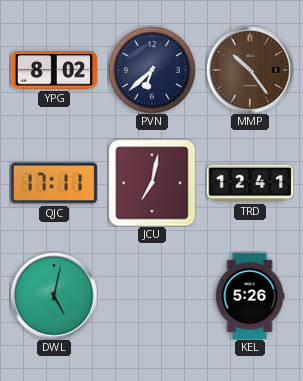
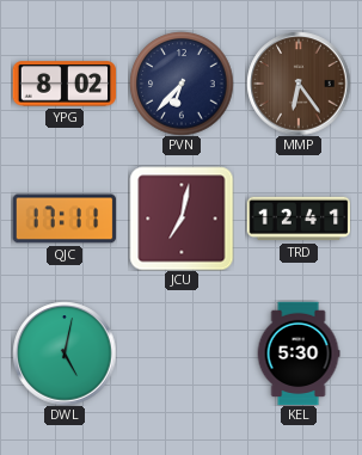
PVN: 6:38 -> 6:37 (182, 84)
MMP: 10:24 -> 6:24 (299, 84)
KEL: 5:26 -> 5:30 (299, 353)
